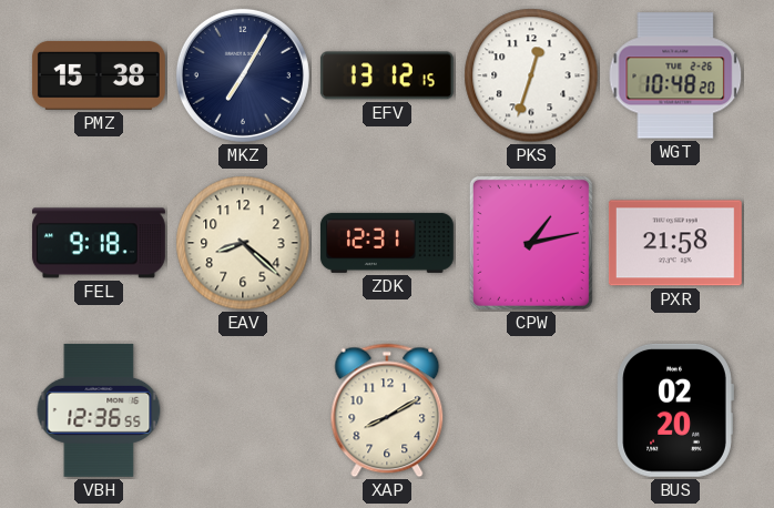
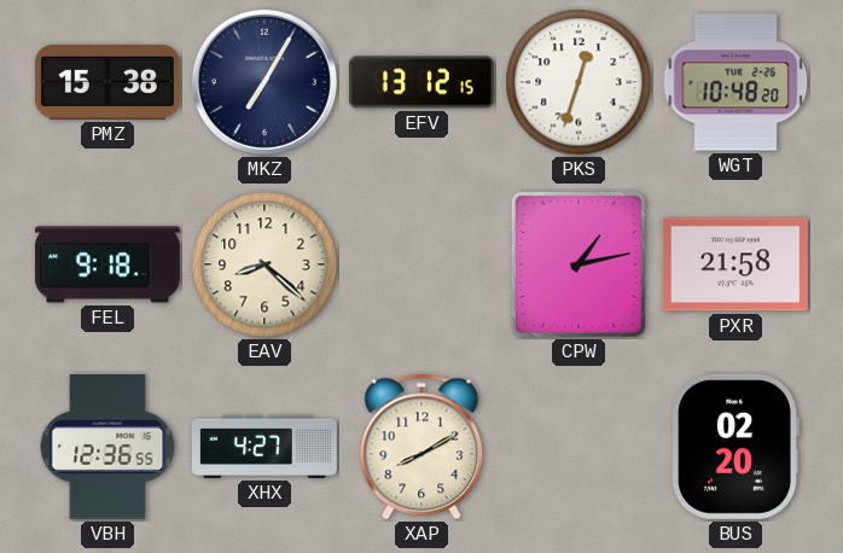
ZDK: 12:31 -> none (387, 243)
XHX: none -> 4:27 (264, 447)
